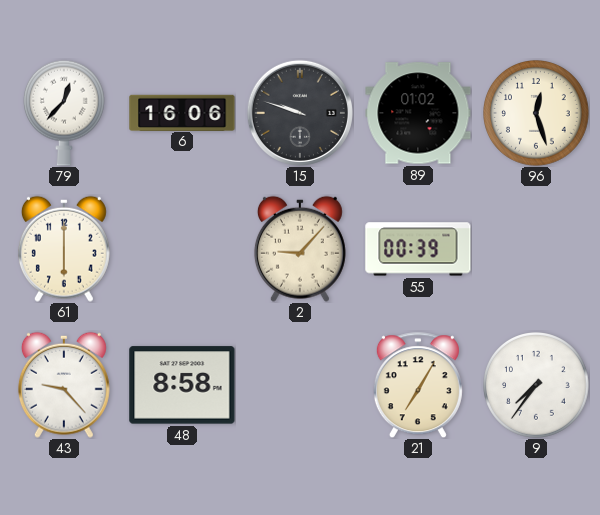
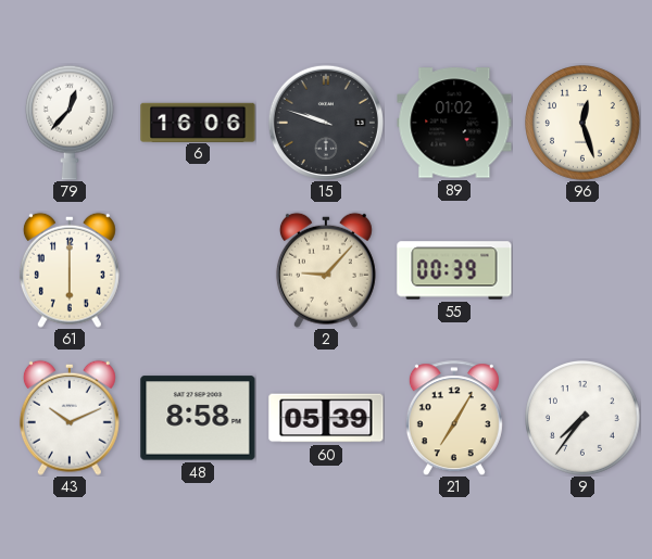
43: 9:23 -> 10:11 (70, 418)
60: none -> 05:39 (326, 418)
